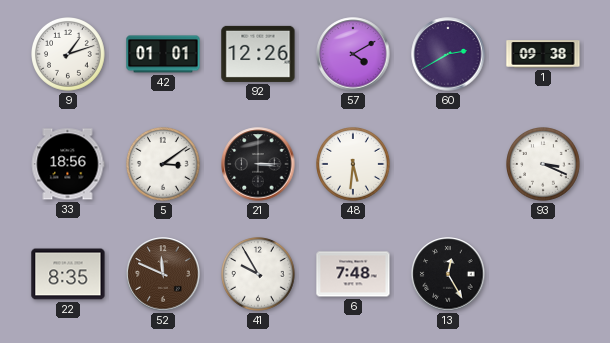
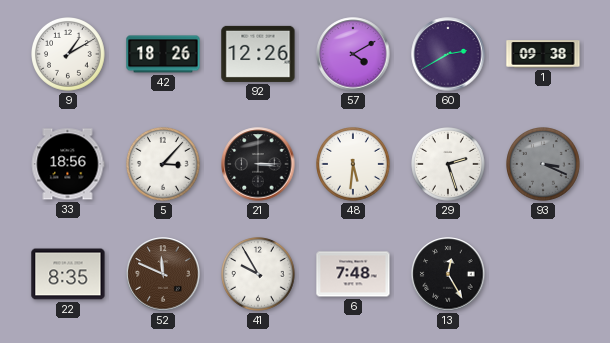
9: 1:12 -> 1:10 (69, 55)
42: 01:01 -> 18:26 (163, 54)
5: 3:09 -> 3:07 (164, 165)
29: none -> 2:27 (449, 165)
93 dial: white -> grey (544, 165)
